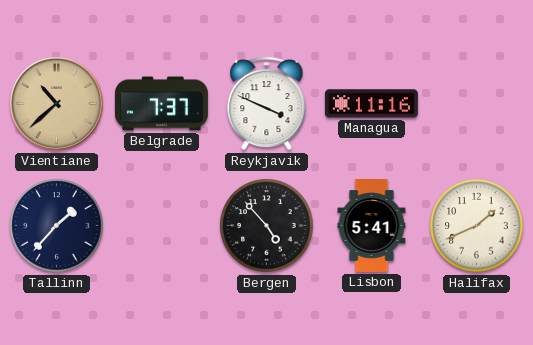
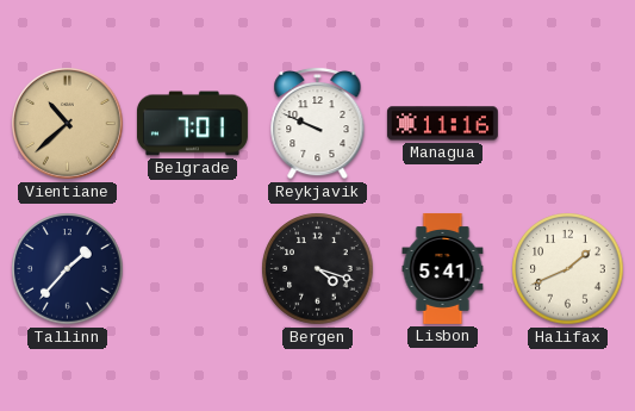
Belgrade: 7:37 -> 7:01 (192, 124)
Reykjavik: 3:49 -> 9:49 (318, 123)
Bergen: 4:53 -> 4:18 (318, 269)
